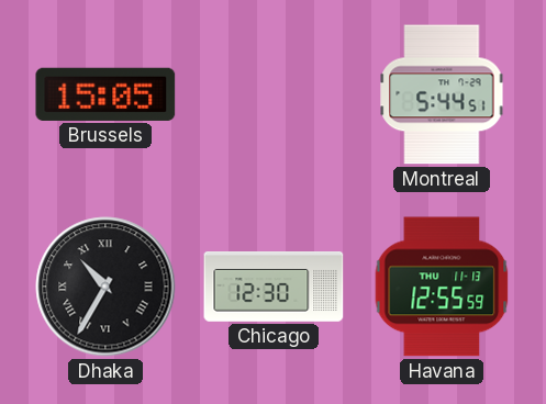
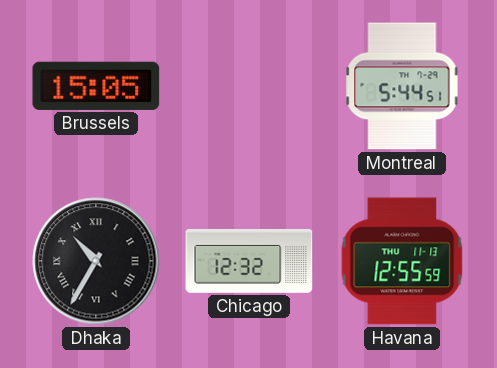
Chicago: 12:30 -> 12:32 (249, 262)
